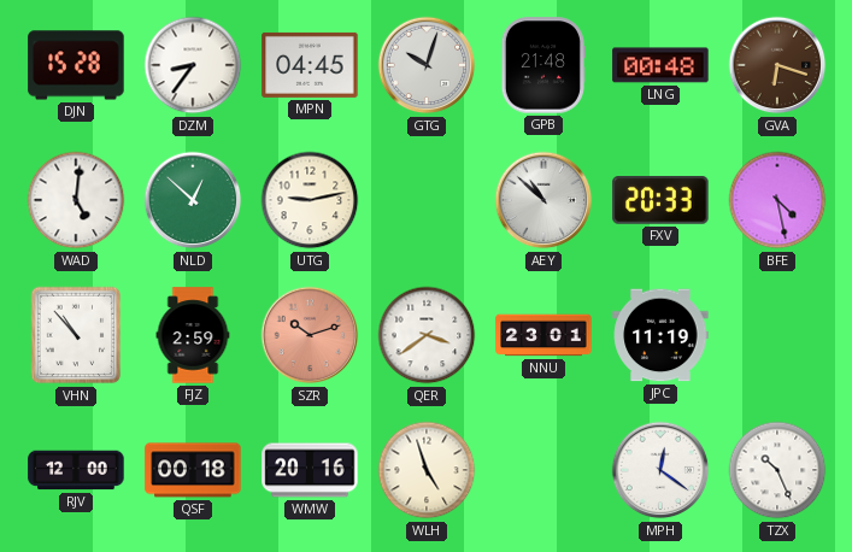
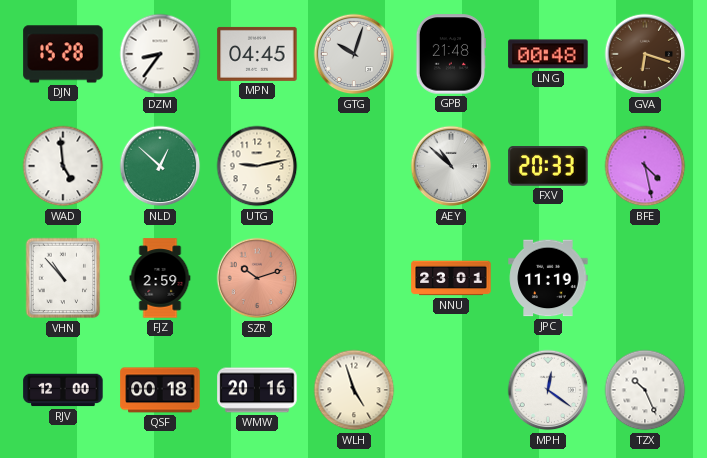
WAD: 5:01 -> 4:59 (63, 166)
QER: 3:39 -> none (427, 335)
